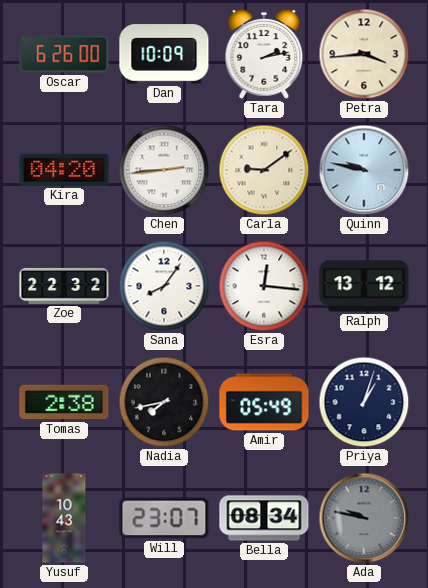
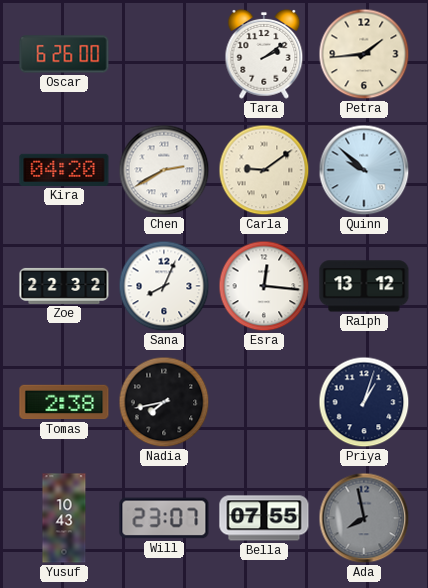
Dan: 10:09 -> none (164, 54)
Tara: 2:13 -> 2:09 (264, 54)
Petra: 3:44 -> 1:44 (364, 54)
Chen: 2:44 -> 2:40 (164, 170)
Quinn: 9:47 -> 9:52 (364, 170)
Sana: 8:06 -> 8:04 (164, 286)
Amir: 05:49 -> none (264, 402)
Bella: 08:34 -> 07:55 (264, 518)
Ada: 9:47 -> 7:58 (364, 518)
